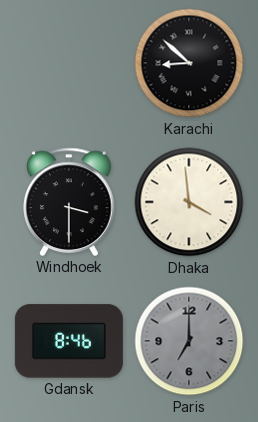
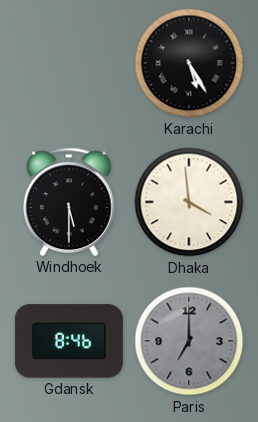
Karachi: 8:52 -> 5:25 (189, 63)
Windhoek: 3:30 -> 5:30 (69, 202)
